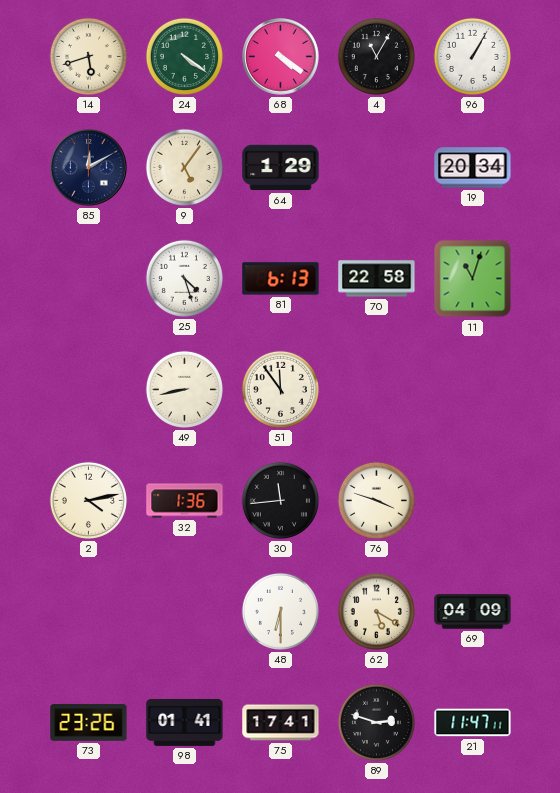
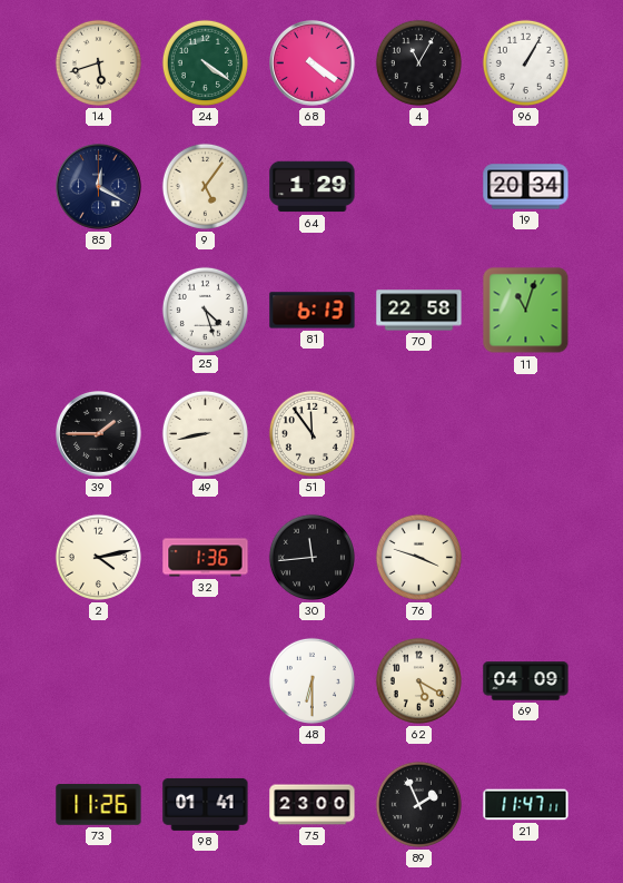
85: 12:10 -> 12:20 (99, 187)
39: none -> 1:45 (99, 434)
73: 23:26 -> 11:26 (99, 805)
75: 17:41 -> 23:00 (313, 805)
89: 2:48 -> 1:56 (418, 804)
